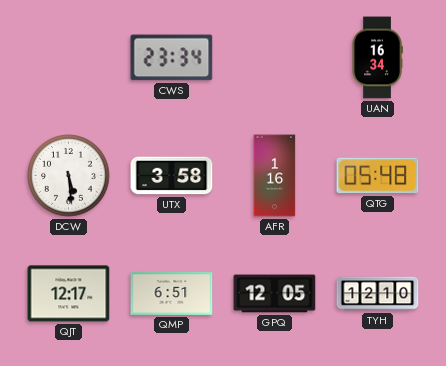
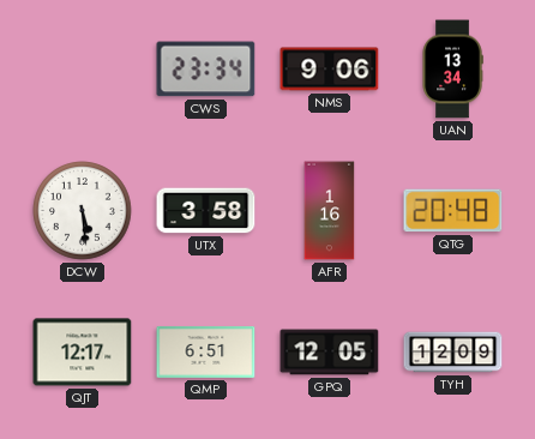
NMS: none -> 9:06 (330, 70)
UAN: 16:34 -> 13:34 (452, 70)
QTG: 05:48 -> 20:48 (453, 211)
TYH: 12:10 -> 12:09 (453, 353)
